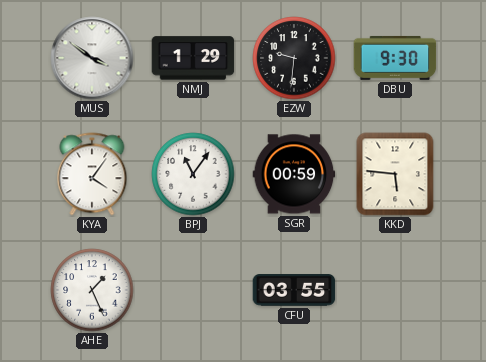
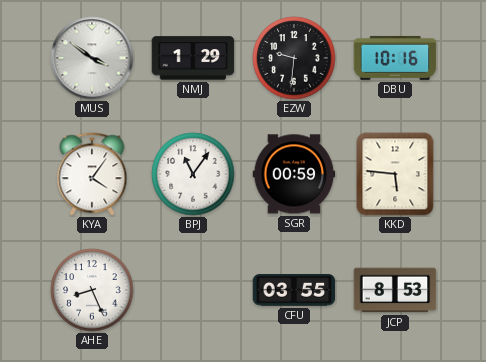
DBU: 9:30 -> 10:16 (395, 58)
AHE: 1:26 -> 8:26 (92, 290)
JCP: none -> 8:53 (395, 290)
